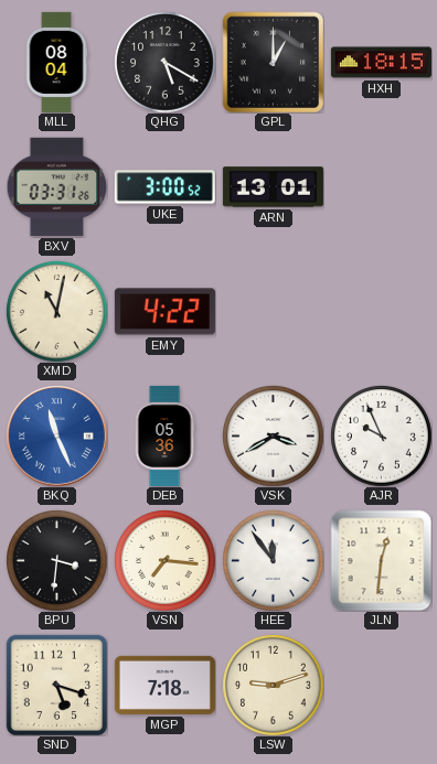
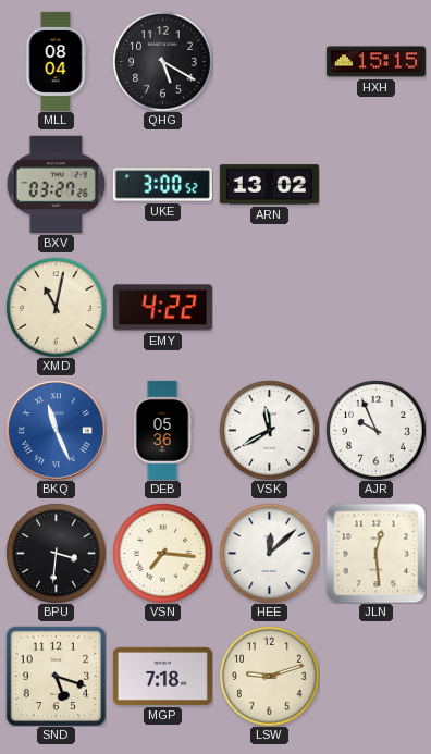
GPL: 1:00 -> none (273, 62)
HXH: 18:15 -> 15:15 (375, 62)
BXV: 03:31 -> 03:27 (56, 184)
ARN: 13:01 -> 13:02 (269, 185)
VSK: 3:40 -> 11:40 (269, 430)
HEE: 11:54 -> 12:08 (269, 553)
JLN: 12:31 -> 12:29 (375, 553)
